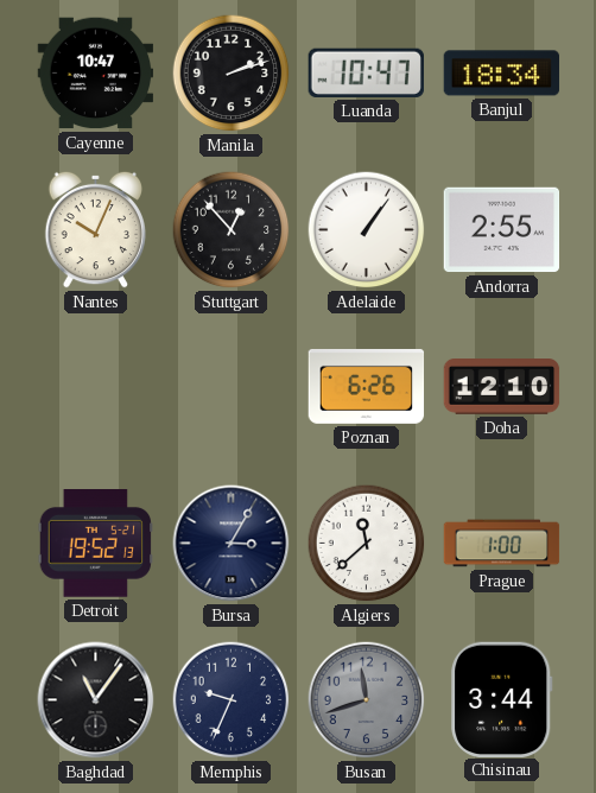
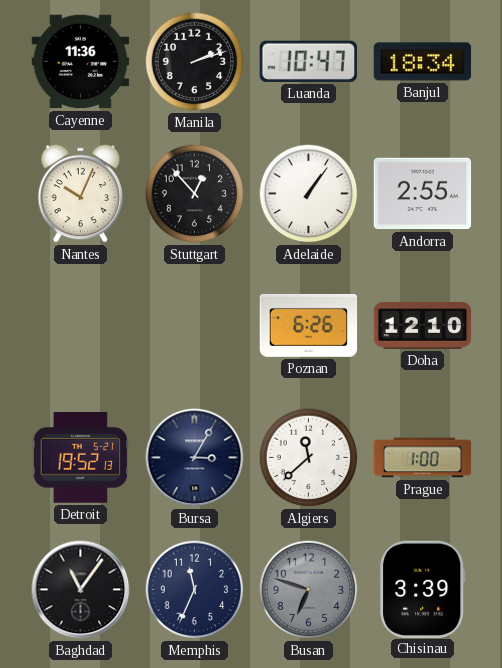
Cayenne: 10:47 -> 11:36 (81, 62)
Memphis: 9:34 -> 11:34 (195, 590)
Busan: 11:42 -> 6:48 (309, 590)
Chisinau: 3:44 -> 3:39 (423, 589)
